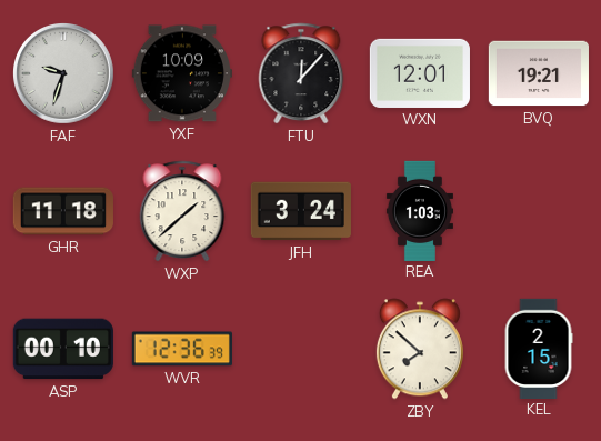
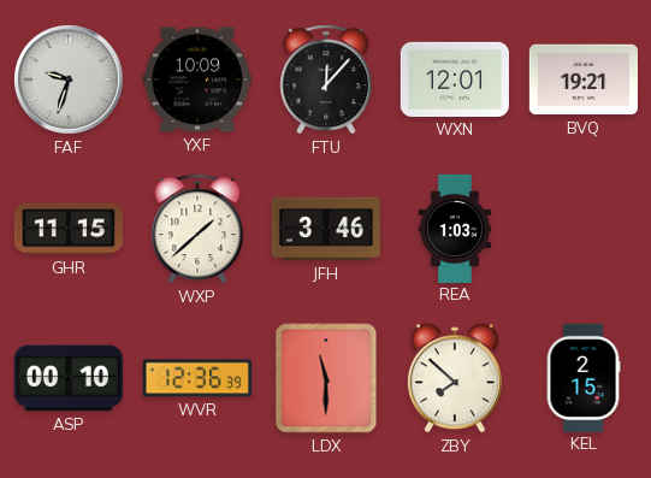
GHR: 11:18 -> 11:15 (69, 229)
JFH: 3:24 -> 3:46 (326, 229)
LDX: none -> 11:30 (326, 378)
